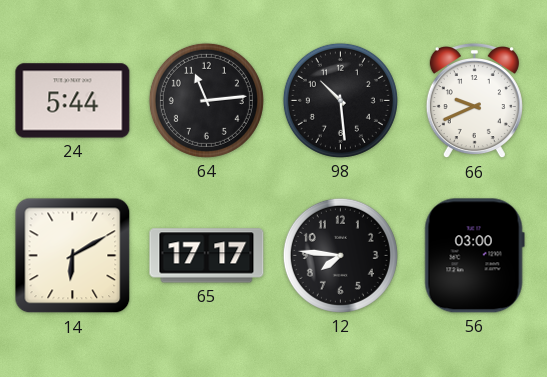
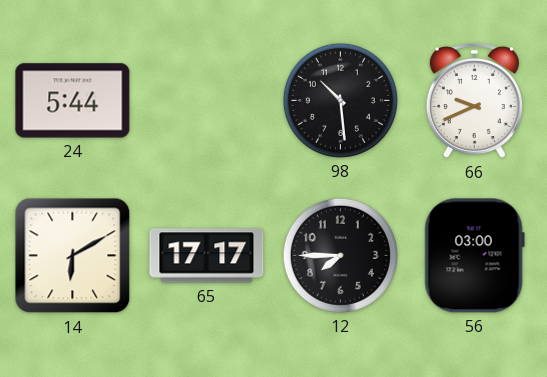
64: 11:14 -> none (206, 100)
12: 7:46 -> 7:45 (340, 255)
